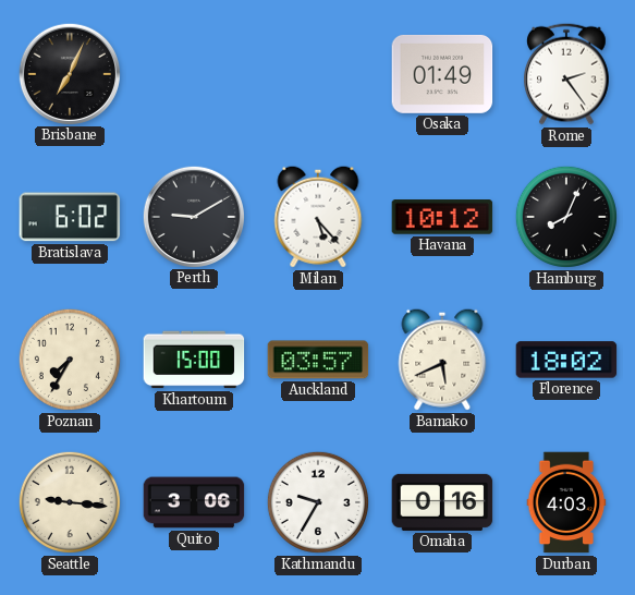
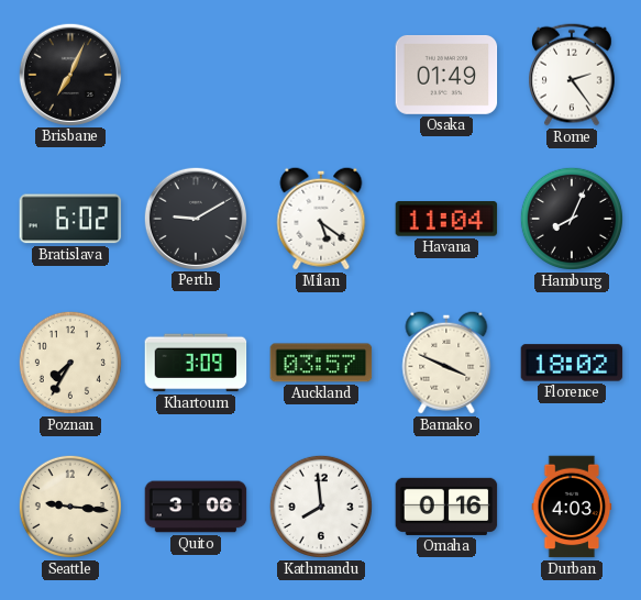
Milan: 5:23 -> 5:21 (321, 219)
Havana: 10:12 -> 11:04 (446, 219)
Khartoum: 15:00 -> 3:09 (196, 363)
Bamako: 5:41 -> 3:49 (446, 363)
Kathmandu: 9:35 -> 7:59 (321, 507)
